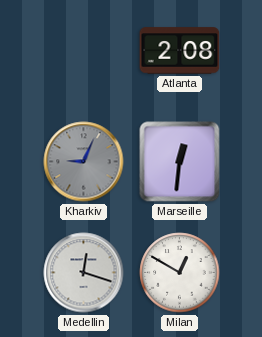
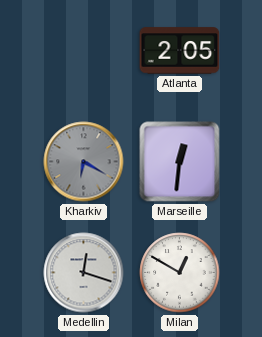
Atlanta: 2:08 -> 2:05 (180, 51)
Kharkiv: 9:04 -> 6:20 (84, 162)
